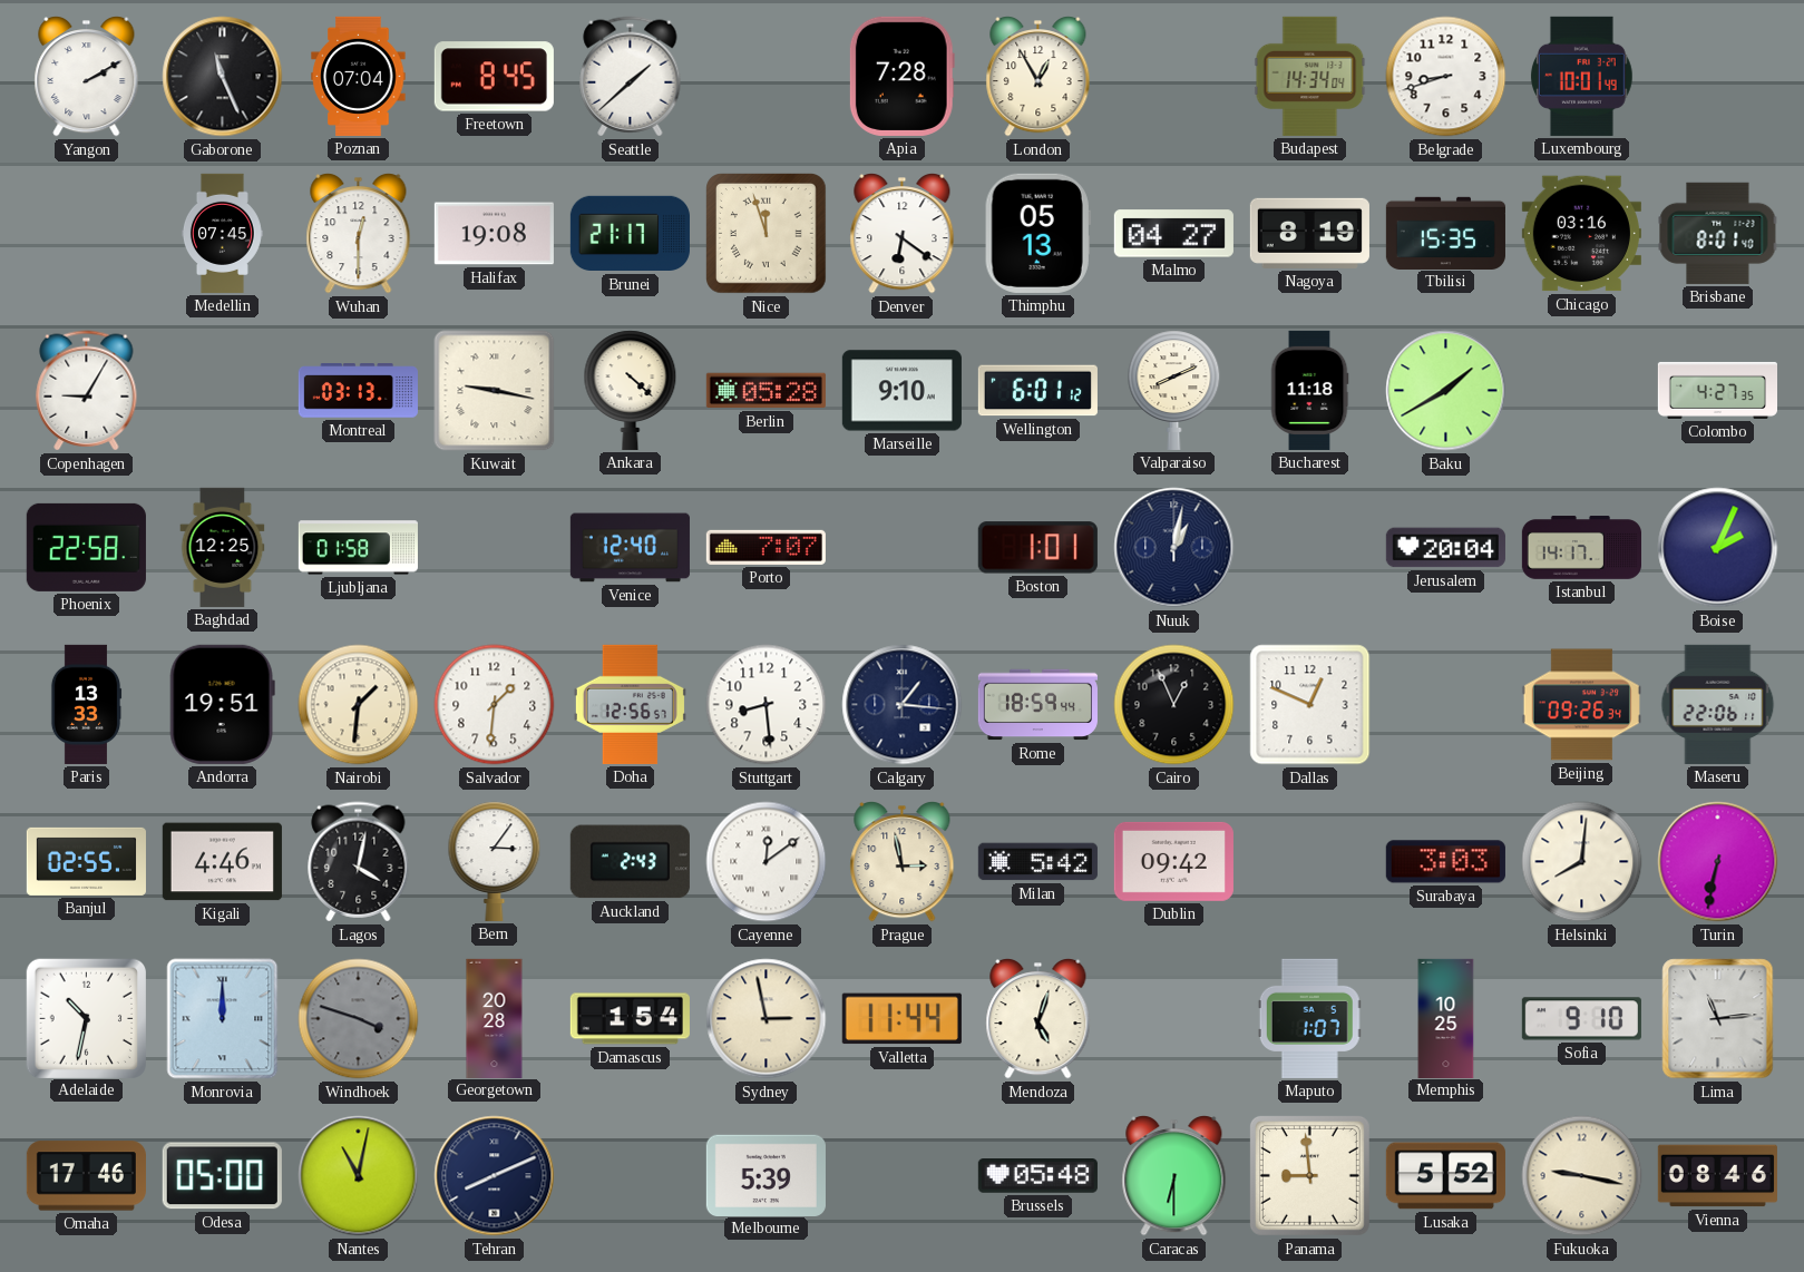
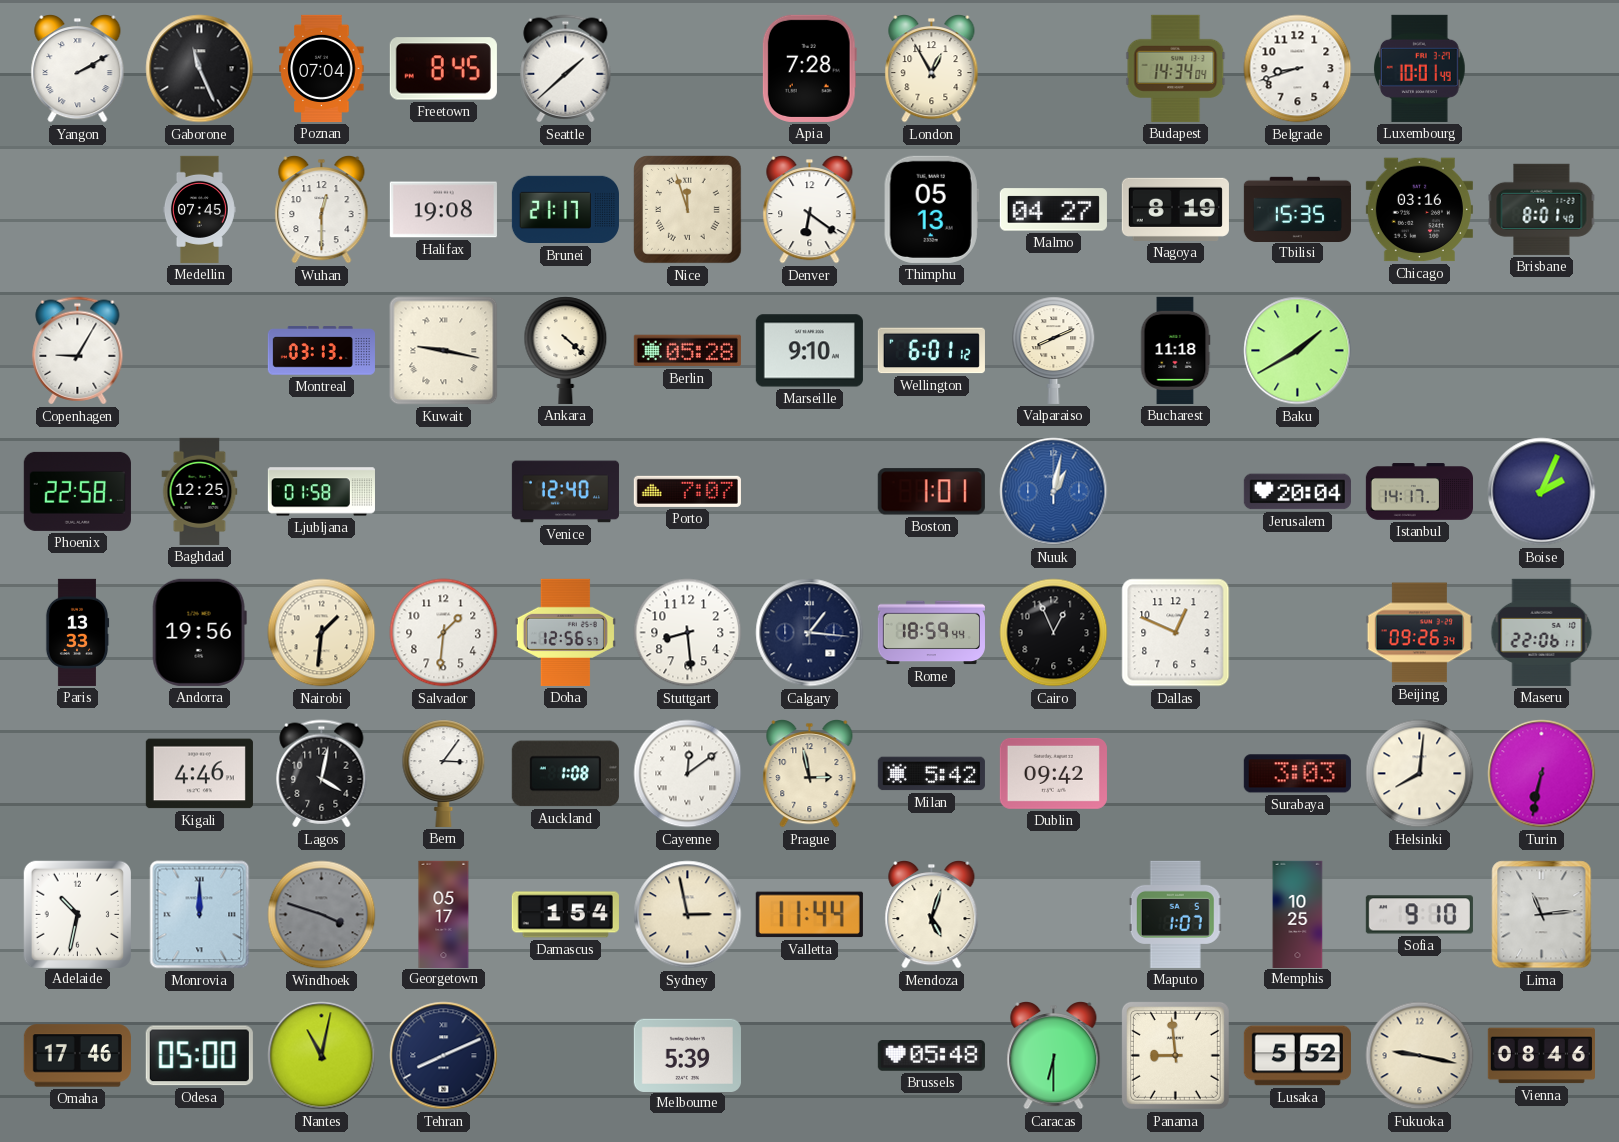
Colombo: 4:27 -> none (1717, 390)
Nuuk dial: navy -> blue (1054, 492)
Andorra: 19:51 -> 19:56 (199, 632)
Banjul: 02:55 -> none (86, 861)
Auckland: 2:43 -> 1:08 (565, 774)
Georgetown: 20:28 -> 05:17 (444, 914)
